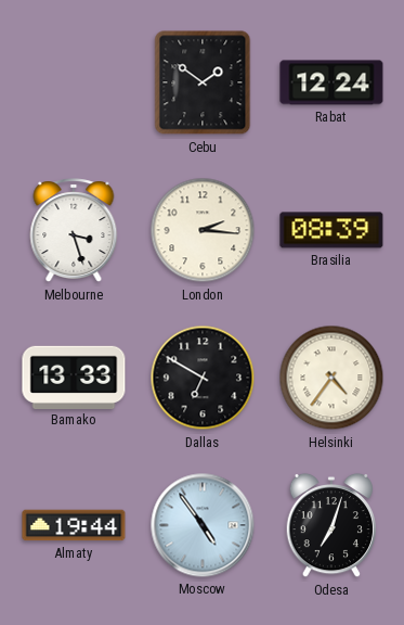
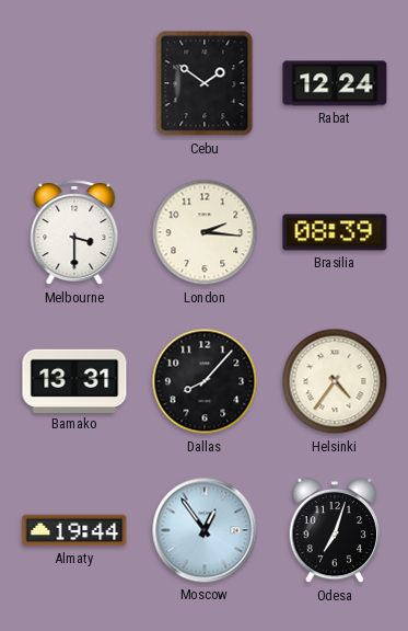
Melbourne: 3:27 -> 3:30 (74, 233)
Bamako: 13:33 -> 13:31 (74, 380)
Dallas: 6:50 -> 8:07 (205, 381)
Moscow: 4:54 -> 12:54 (205, 530)
